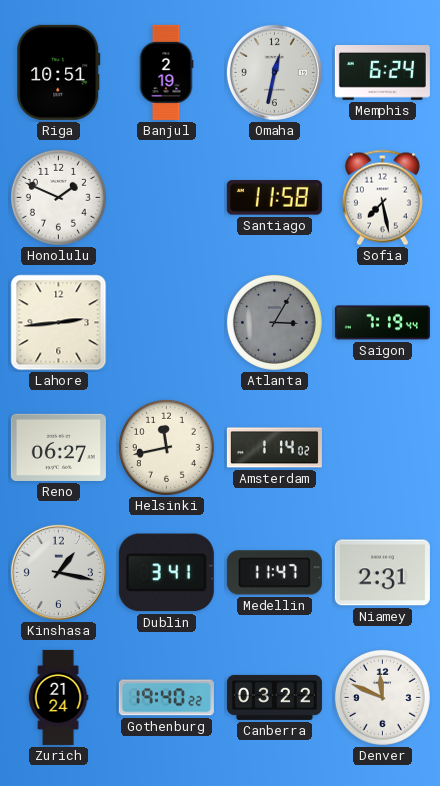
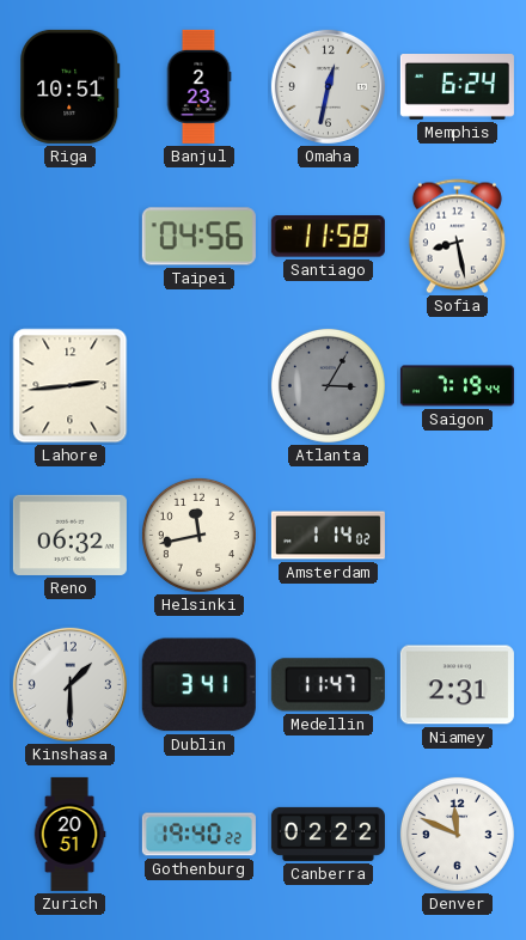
Banjul: 2:19 -> 2:23 (198, 86)
Honolulu: 1:49 -> none (58, 197)
Taipei: none -> 04:56 (198, 237)
Sofia: 7:28 -> 8:28 (457, 237)
Reno: 06:27 -> 06:32 (69, 535)
Kinshasa: 1:17 -> 1:30 (69, 684)
Zurich: 21:24 -> 20:51 (69, 834)
Canberra: 03:22 -> 02:22 (328, 834)
